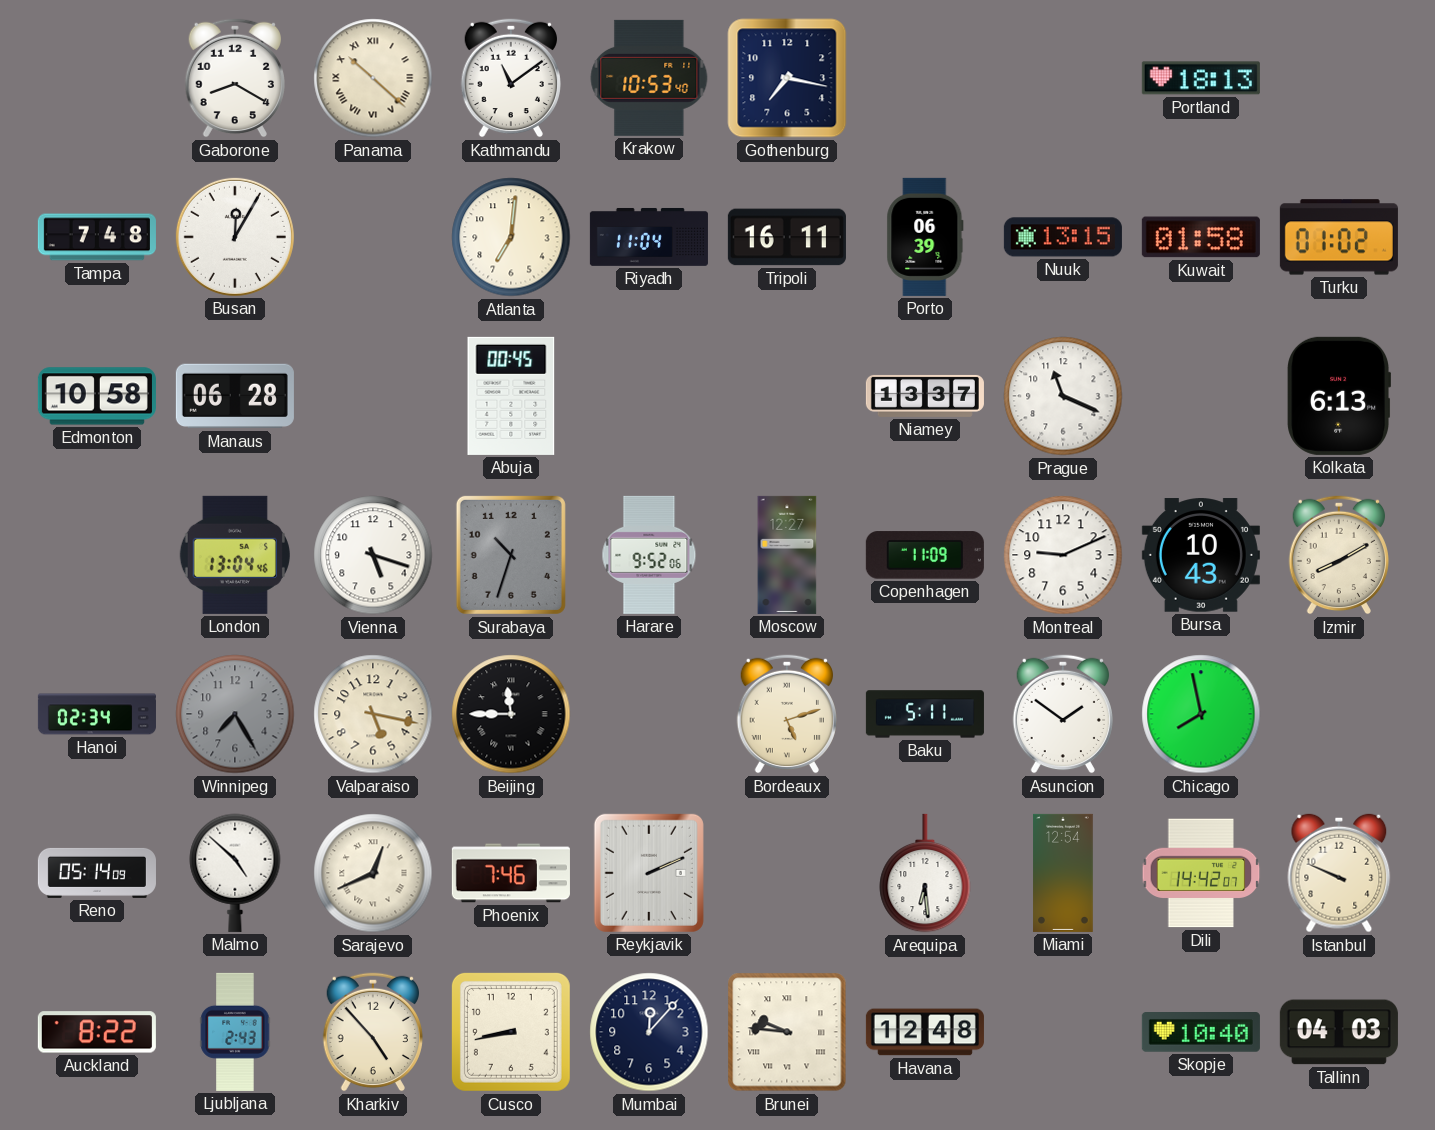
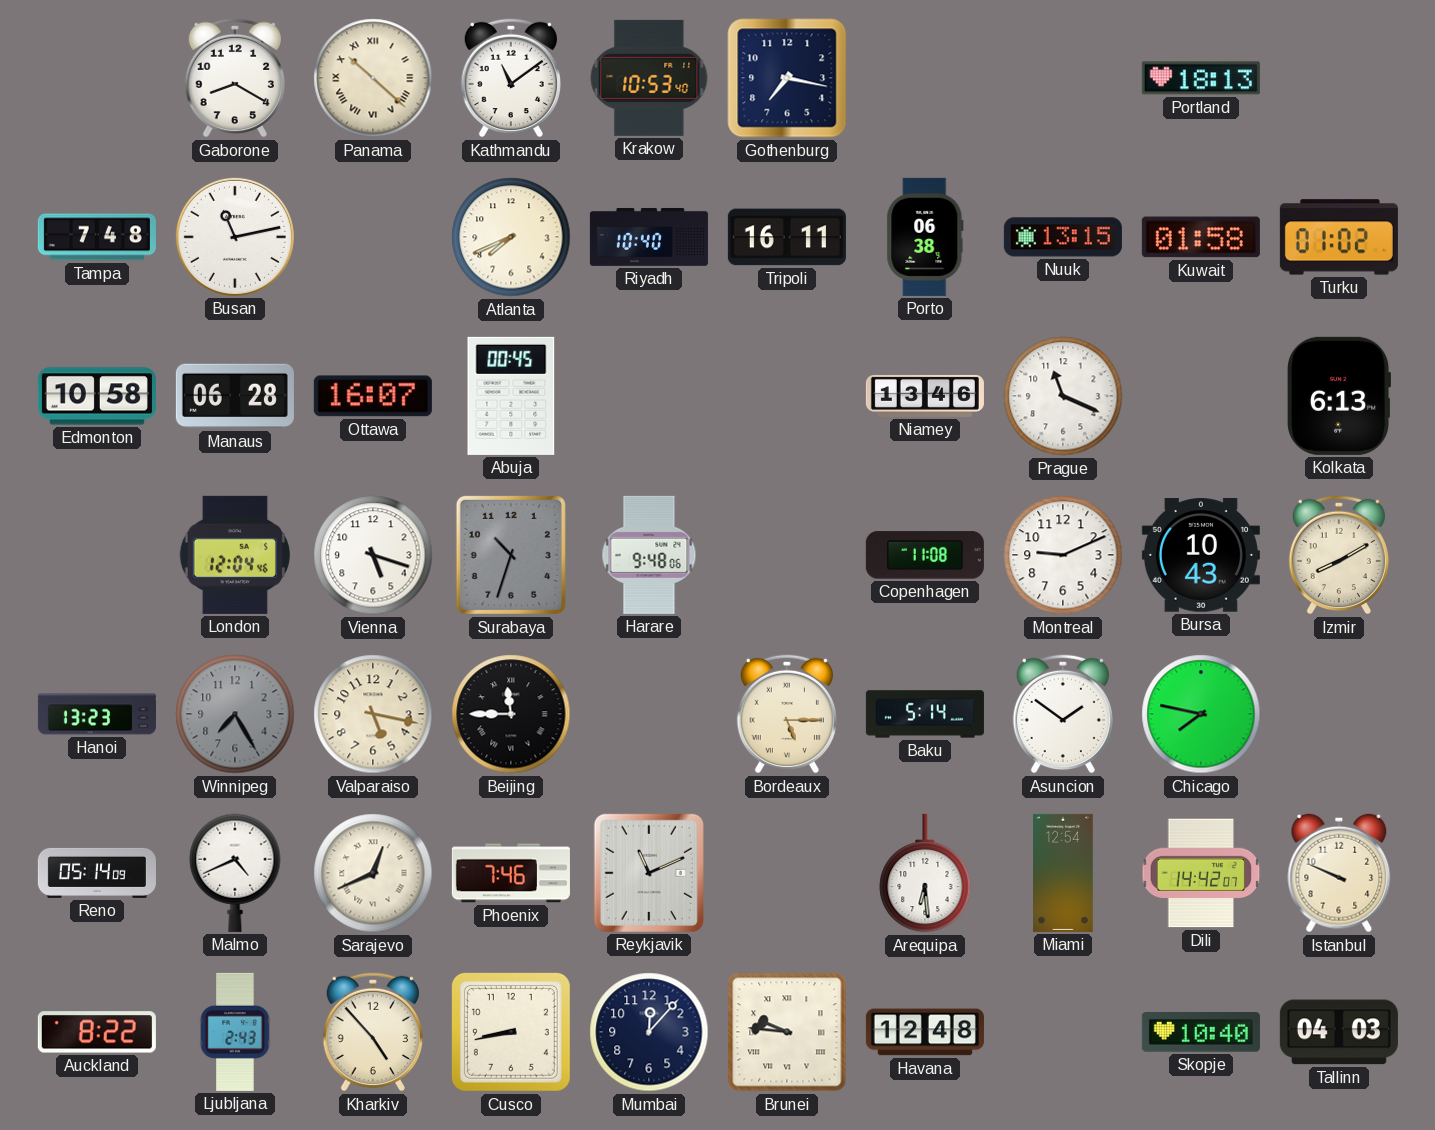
Busan: 12:05 -> 11:13 (235, 237)
Atlanta: 7:01 -> 7:41 (511, 237)
Riyadh: 11:04 -> 10:40 (649, 237)
Porto: 06:39 -> 06:38 (925, 237)
Ottawa: none -> 16:07 (373, 396)
Niamey: 13:37 -> 13:46 (925, 396)
London: 13:04 -> 12:04 (235, 555)
Harare: 9:52 -> 9:48 (649, 555)
Moscow: 12:27 -> none (787, 555)
Copenhagen: 11:09 -> 11:08 (925, 555)
Hanoi: 02:34 -> 13:23 (97, 714)
Bordeaux: 5:12 -> 5:15 (787, 714)
Baku: 5:11 -> 5:14 (925, 714)
Chicago: 7:58 -> 7:47 (1201, 714)
Malmo: 4:52 -> 4:41 (235, 873)
Reykjavik: 2:11 -> 11:11 (649, 873)
